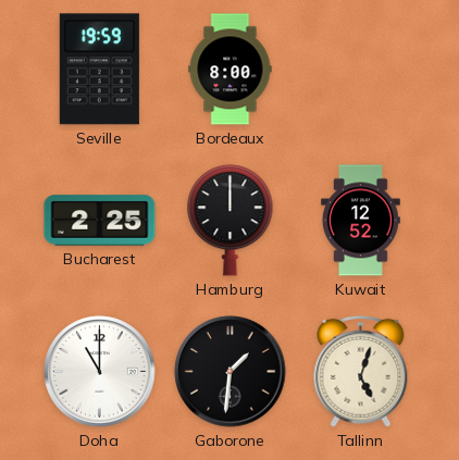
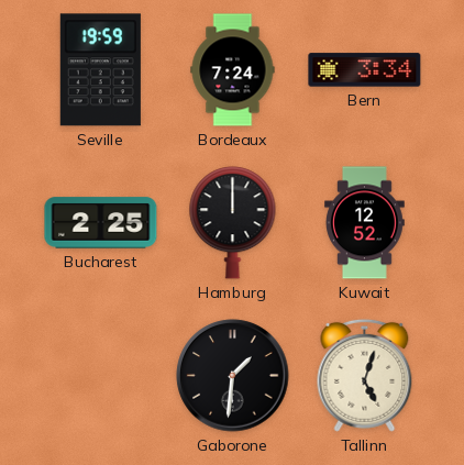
Bordeaux: 8:00 -> 7:24 (233, 70)
Bern: none -> 3:34 (365, 70)
Doha: 11:00 -> none (100, 372)
